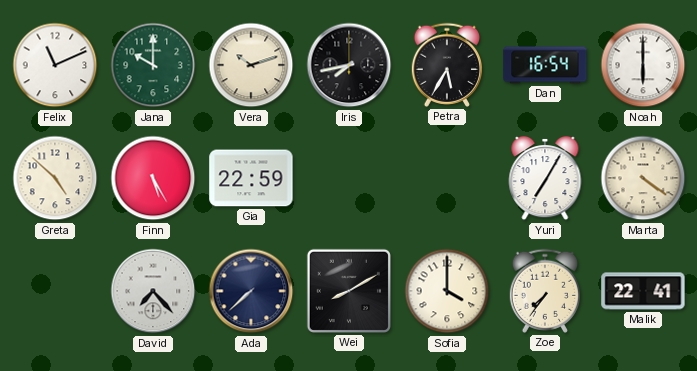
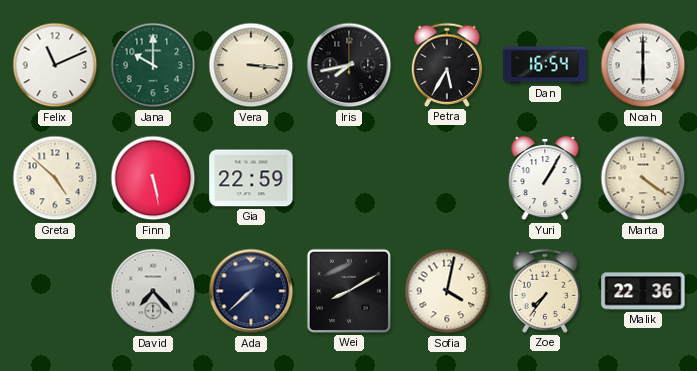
Vera: 10:12 -> 3:16 (251, 65)
Finn: 5:25 -> 5:28 (153, 178)
Yuri: 7:05 -> 1:05 (545, 178)
Sofia: 4:00 -> 4:02 (447, 291)
Malik: 22:41 -> 22:36 (643, 291)
